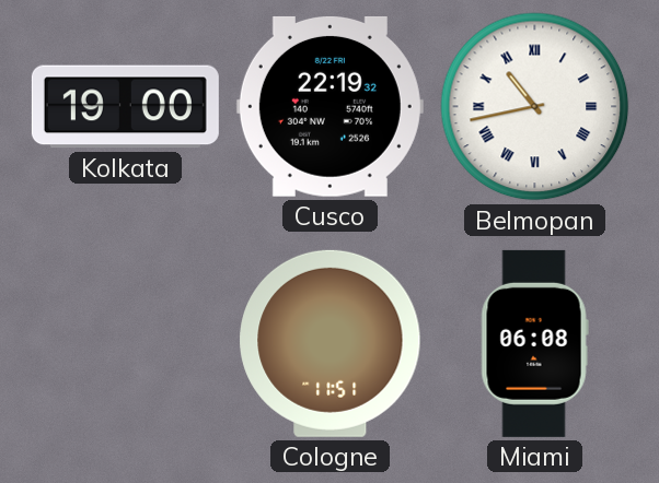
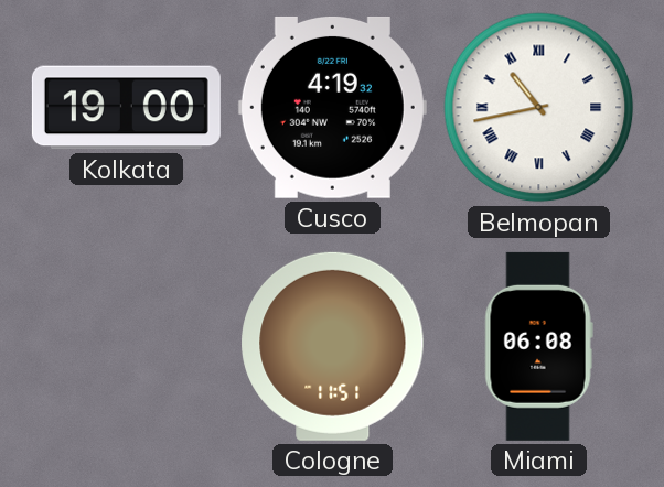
Cusco: 22:19 -> 4:19 (332, 107)
